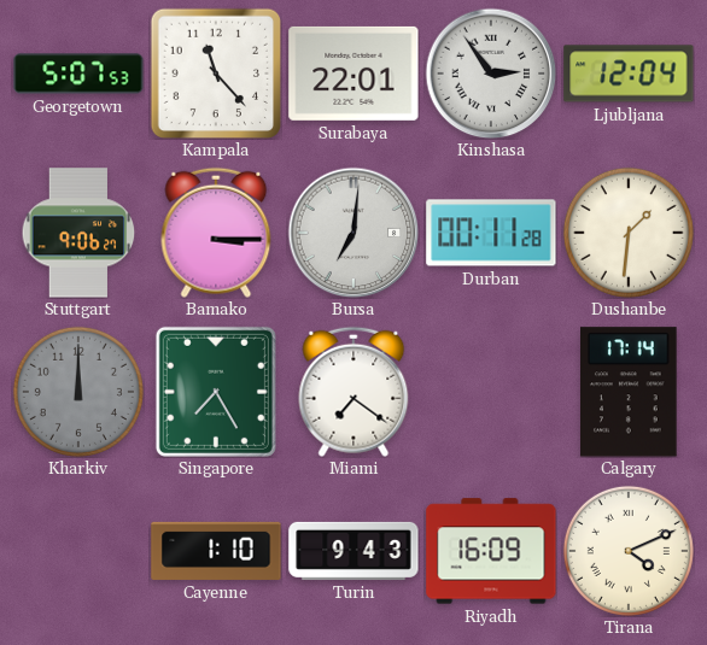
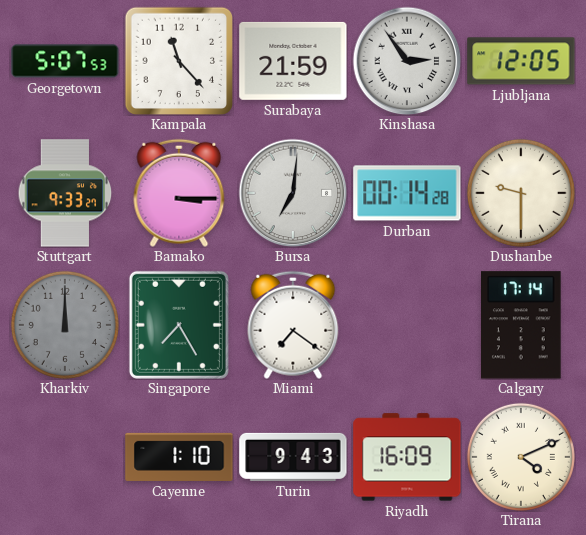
Surabaya: 22:01 -> 21:59 (293, 61)
Ljubljana: 12:04 -> 12:05 (521, 61)
Stuttgart: 9:06 -> 9:33 (65, 193)
Durban: 00:11 -> 00:14 (407, 193)
Dushanbe: 1:31 -> 9:30 (521, 193)
